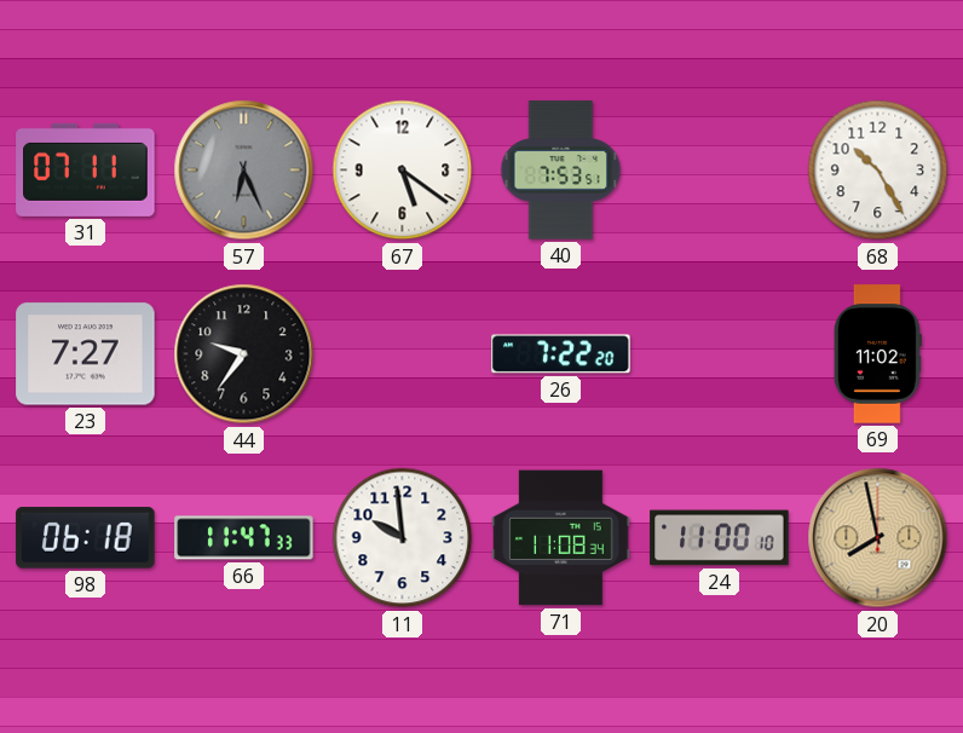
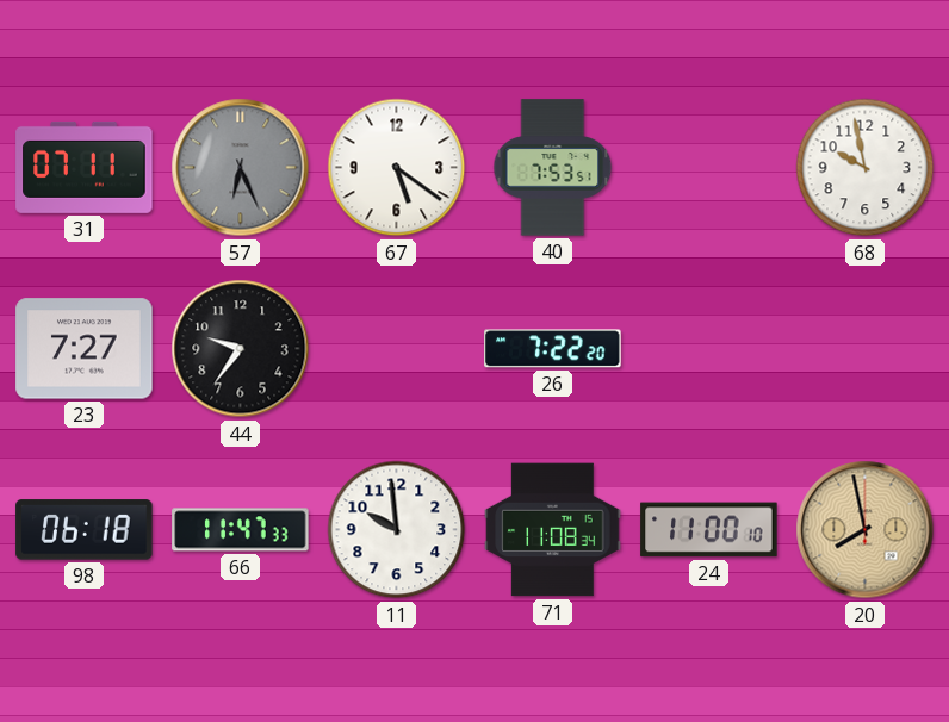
68: 10:25 -> 9:58 (866, 168)
69: 11:02 -> none (877, 354)
